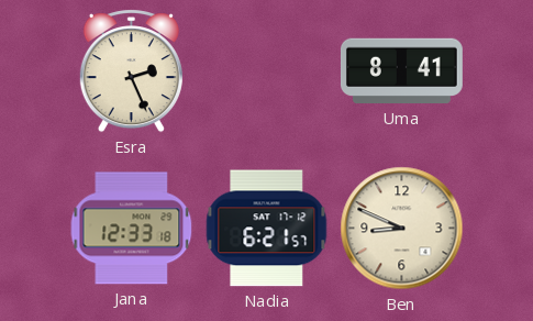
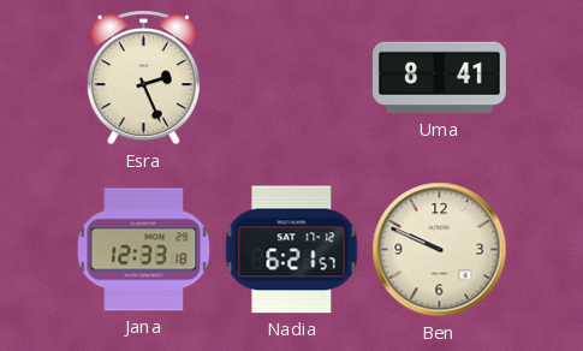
Ben: 8:49 -> 9:49 (440, 250)
